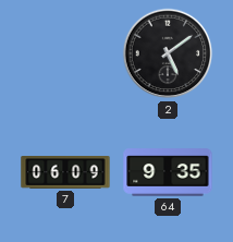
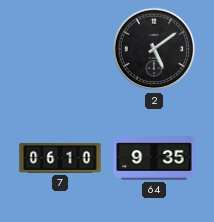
7: 06:09 -> 06:10 (60, 159)
